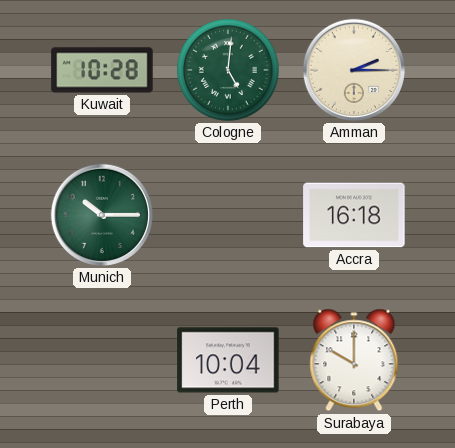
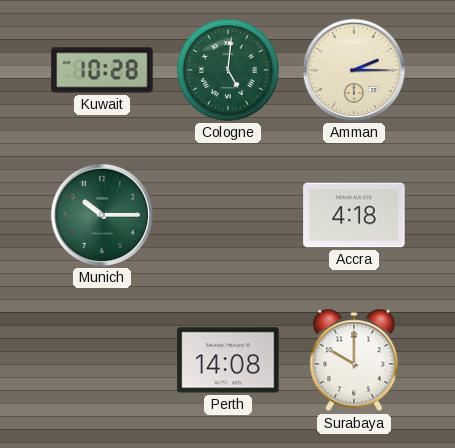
Accra: 16:18 -> 4:18 (354, 215)
Perth: 10:04 -> 14:08 (228, 360)
